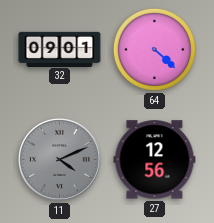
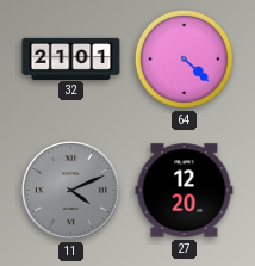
32: 09:01 -> 21:01 (71, 58)
27: 12:56 -> 12:20 (185, 191)
